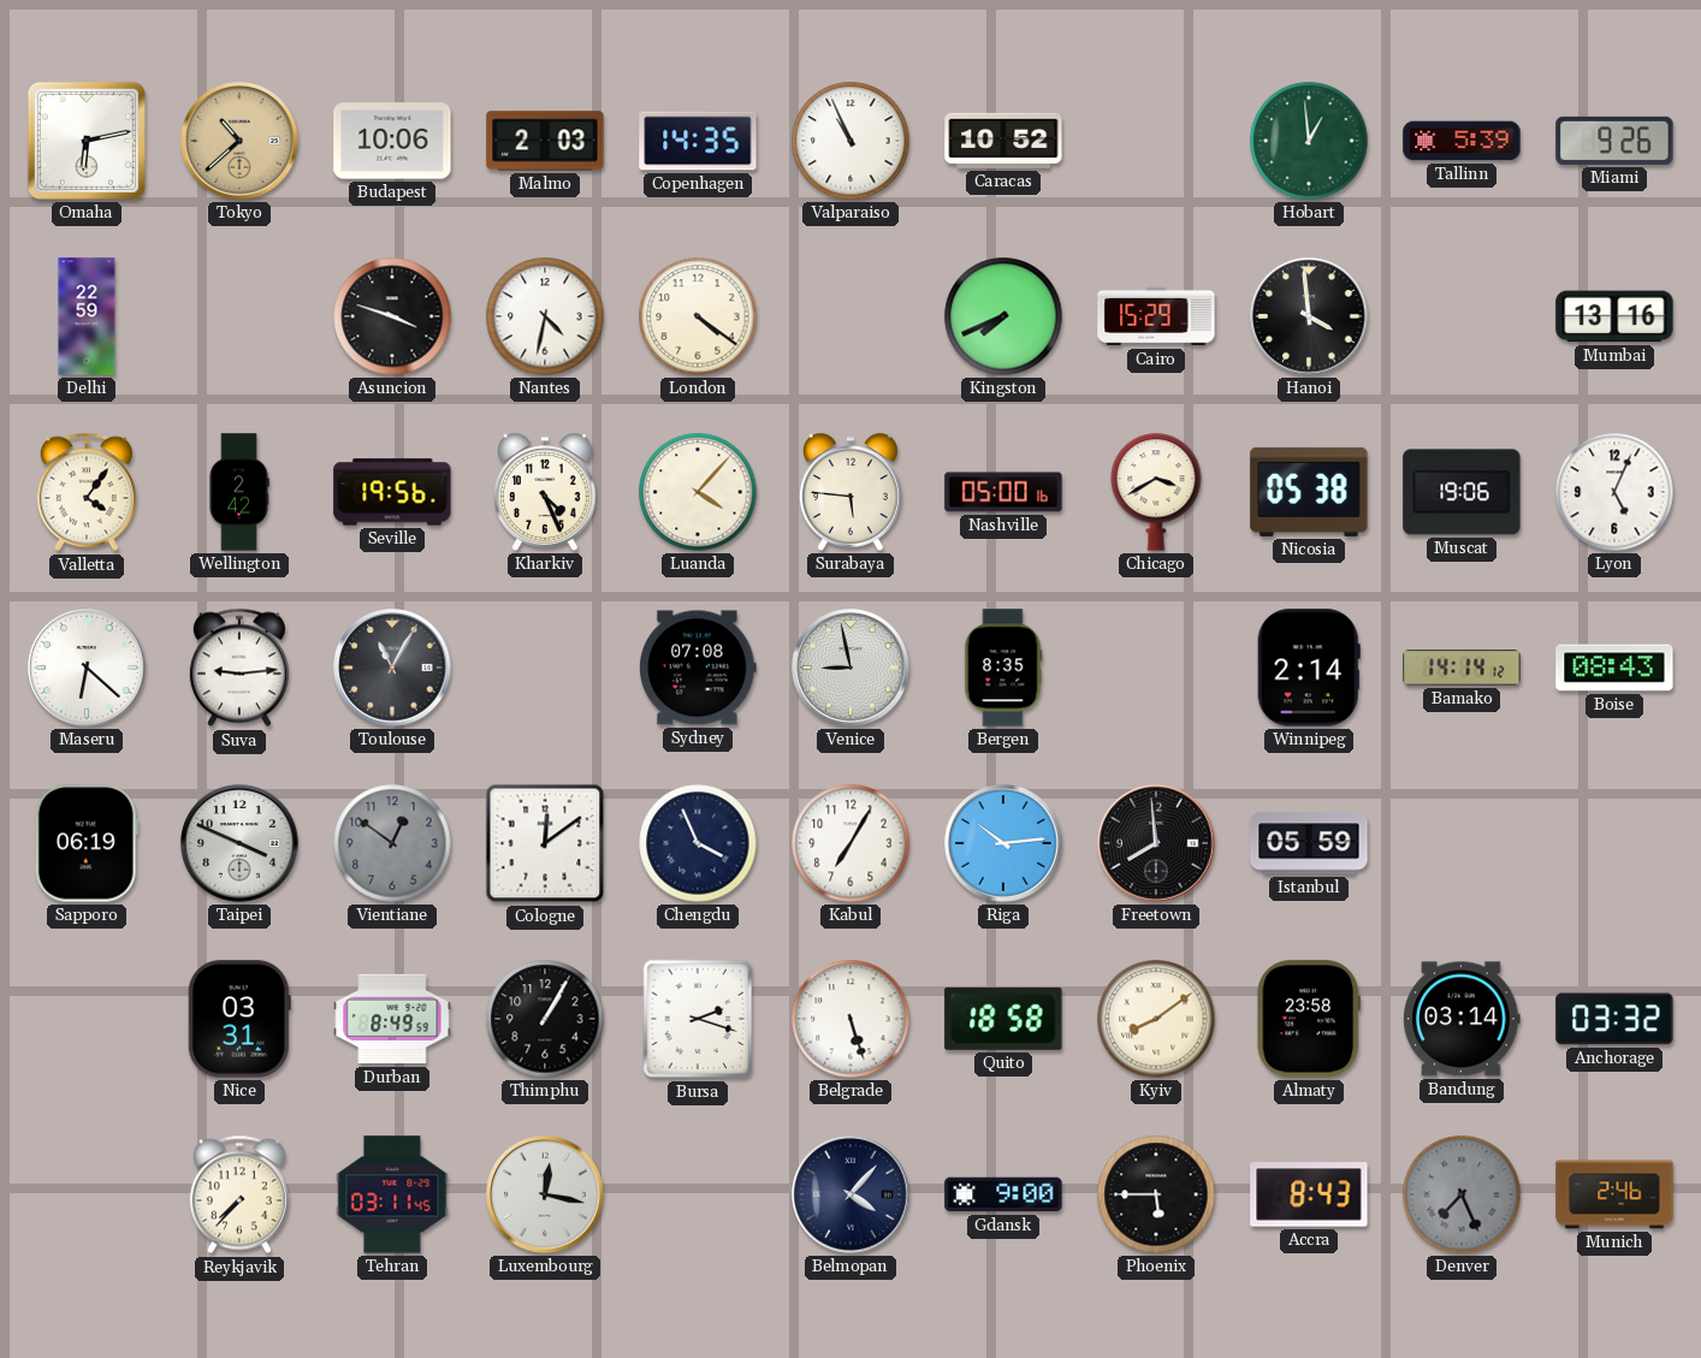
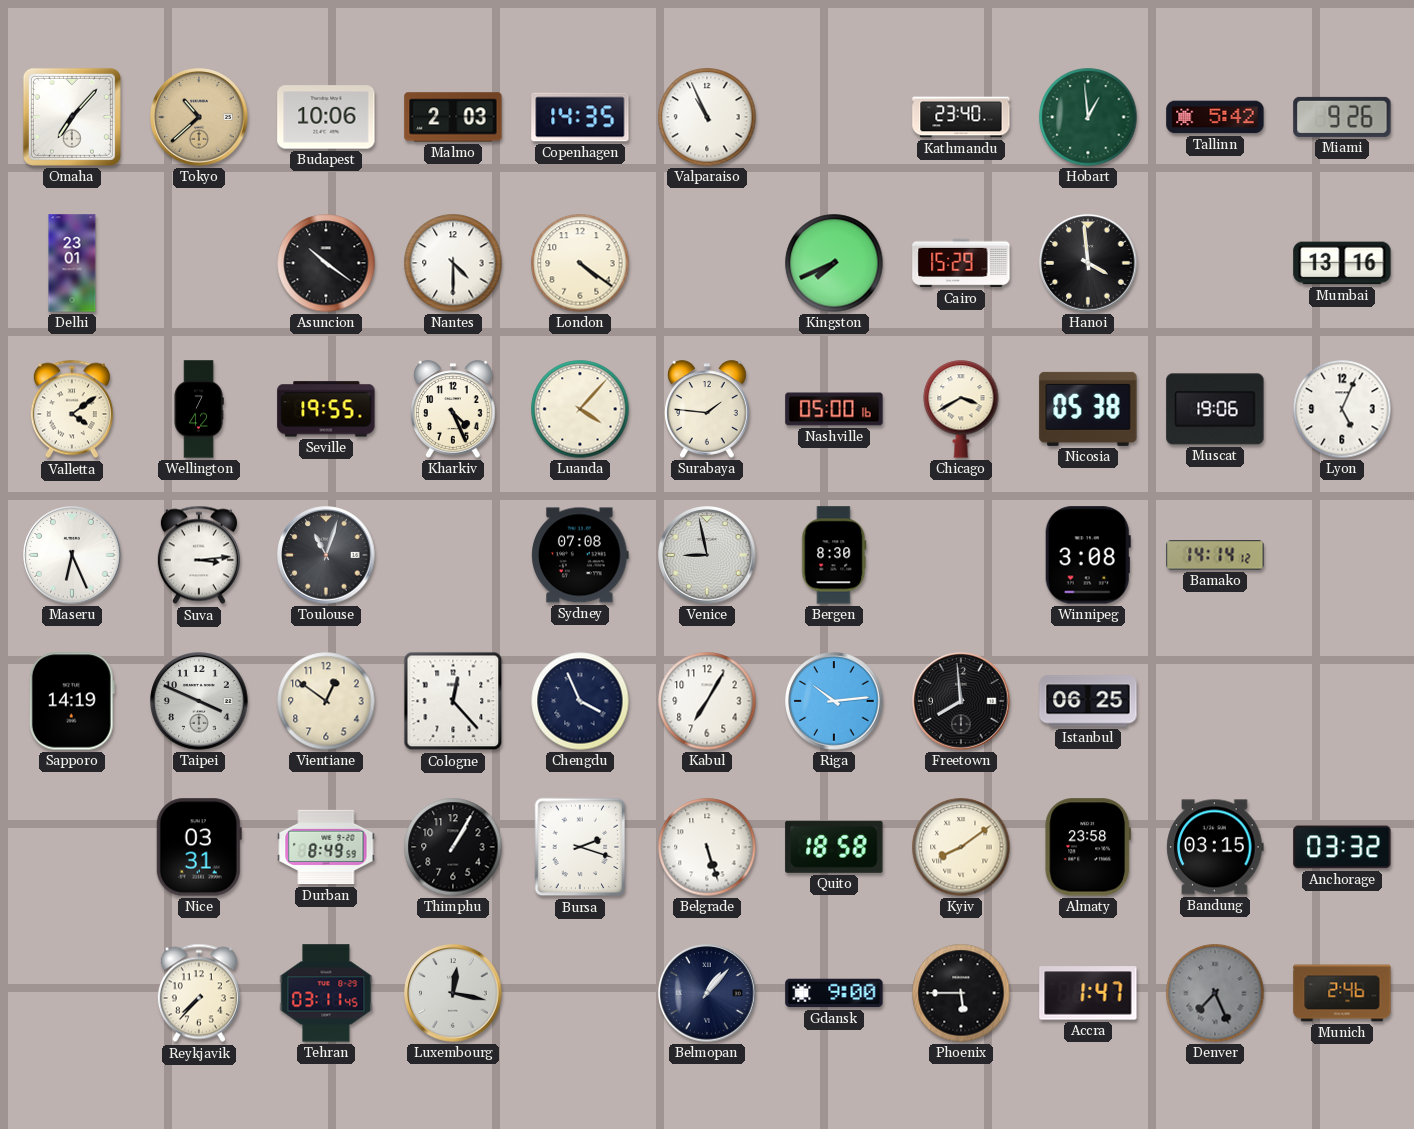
Omaha: 6:13 -> 7:07 (72, 117)
Caracas: 10:52 -> none (1003, 141)
Kathmandu: none -> 23:40 (961, 117)
Tallinn: 5:39 -> 5:42 (1215, 117)
Delhi: 22:59 -> 23:01 (72, 263)
Asuncion: 3:48 -> 10:21 (326, 263)
Nantes: 4:32 -> 4:30 (453, 263)
Valletta: 4:06 -> 4:09 (72, 409)
Wellington: 2:42 -> 7:42 (199, 409)
Seville: 19:56 -> 19:55 (326, 409)
Surabaya: 5:46 -> 1:46 (707, 409)
Maseru: 6:22 -> 6:26 (72, 555)
Suva: 9:14 -> 3:14 (199, 555)
Toulouse: 11:05 -> 11:03 (326, 555)
Bergen: 8:35 -> 8:30 (834, 555)
Winnipeg: 2:14 -> 3:08 (1088, 555)
Boise: 08:43 -> none (1614, 668)
Sapporo: 06:19 -> 14:19 (72, 701)
Vientiane dial: grey -> cream (326, 701)
Cologne: 12:09 -> 12:23 (453, 701)
Istanbul: 05:59 -> 06:25 (1088, 701)
Bandung: 03:14 -> 03:15 (1215, 847)
Belmopan: 4:07 -> 1:07 (707, 993)
Accra: 8:43 -> 1:47 (1088, 993)
